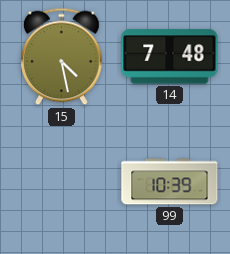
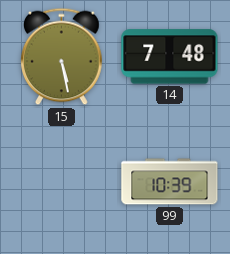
15: 4:28 -> 5:28 (62, 57)
